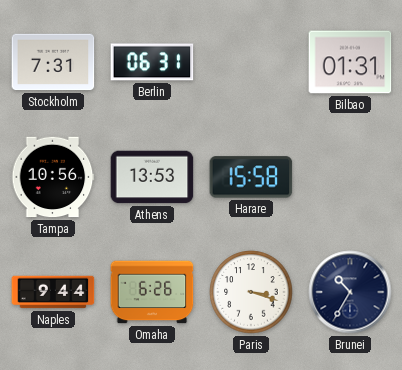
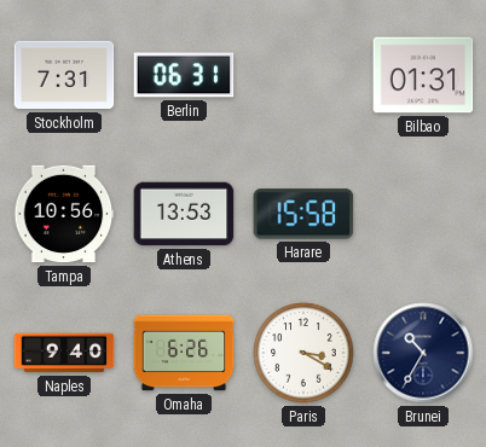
Naples: 9:44 -> 9:40 (64, 353)
Paris: 3:18 -> 3:20 (303, 353)
